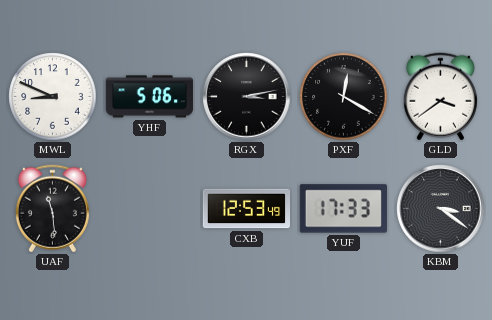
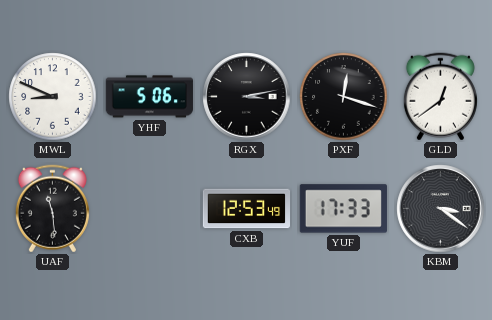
PXF: 12:20 -> 12:18 (344, 97)
GLD: 3:39 -> 12:39 (440, 97)
